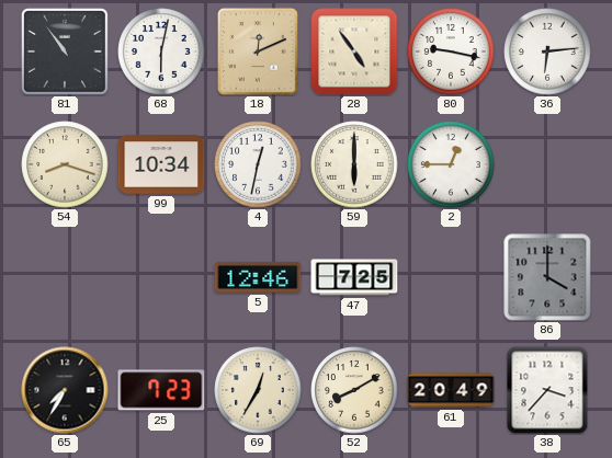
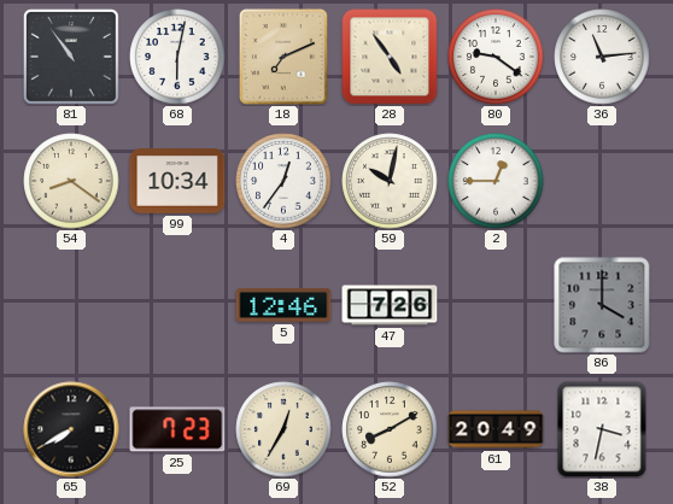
18: 12:11 -> 7:11 (283, 57)
80: 9:17 -> 9:21 (496, 57)
36: 6:14 -> 11:14 (602, 57)
54: 8:18 -> 8:21 (71, 181)
4: 12:32 -> 12:36 (283, 181)
59: 6:00 -> 10:02 (390, 181)
47: 7:25 -> 7:26 (390, 305)
65: 7:35 -> 7:40 (71, 429)
38: 3:37 -> 3:32 (602, 429)
